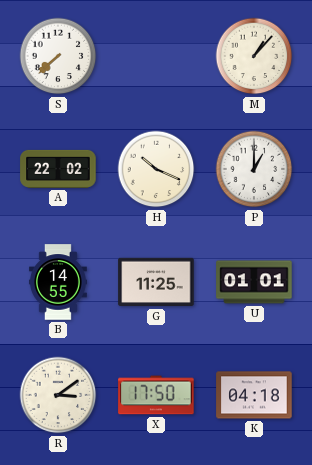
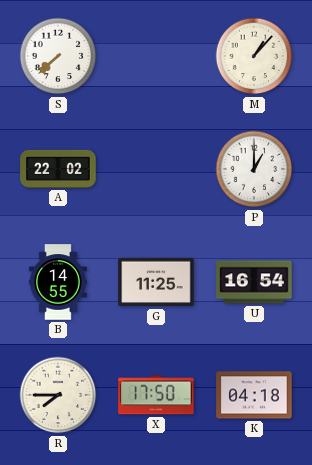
H: 10:19 -> none (156, 169)
U: 01:01 -> 16:54 (254, 282)
R: 3:09 -> 7:45 (58, 395)
